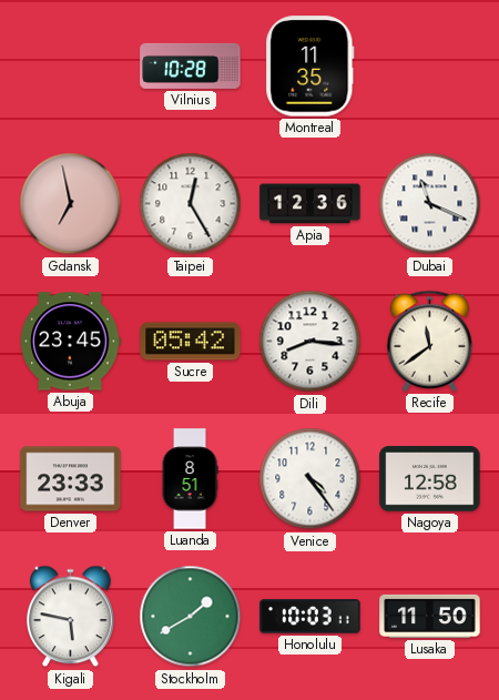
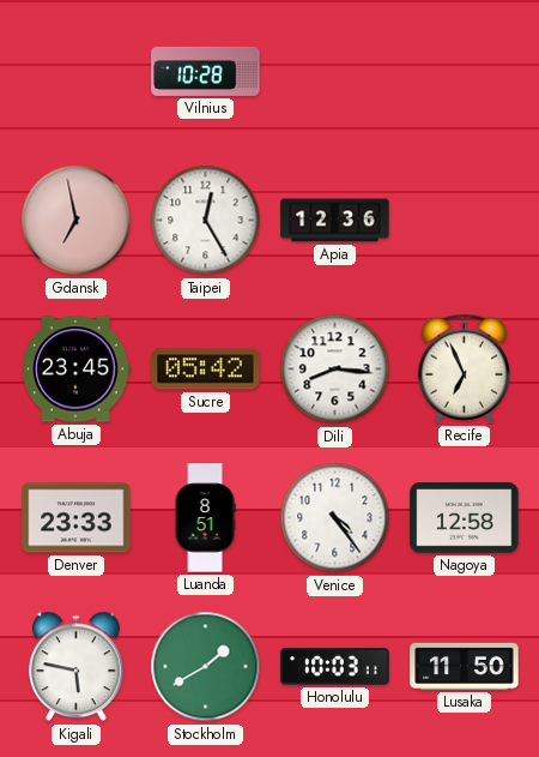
Montreal: 11:35 -> none (310, 67)
Dubai: 11:19 -> none (430, 204)
Recife: 11:39 -> 6:56 (464, 368)
